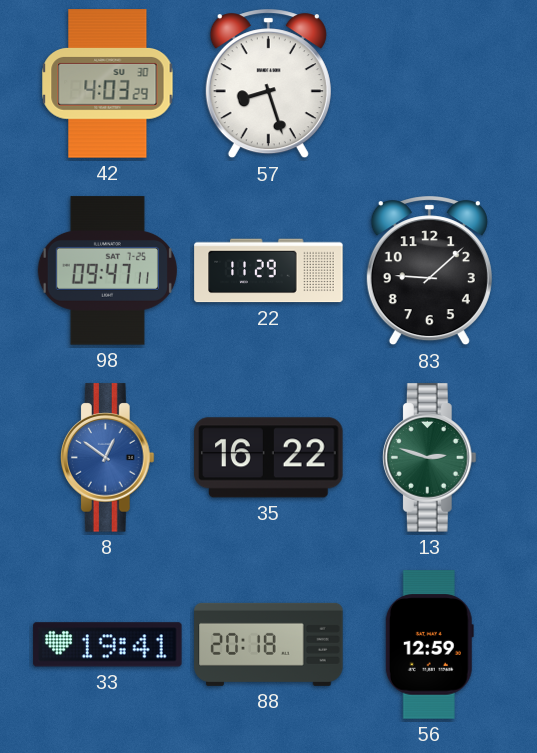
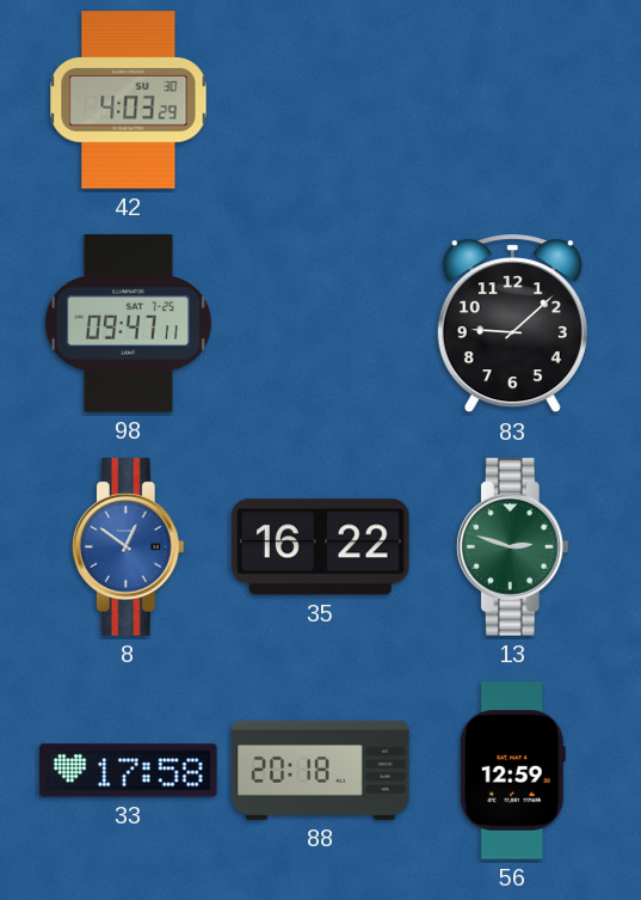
57: 8:27 -> none (268, 84)
22: 11:29 -> none (269, 271)
33: 19:41 -> 17:58 (129, 771)
